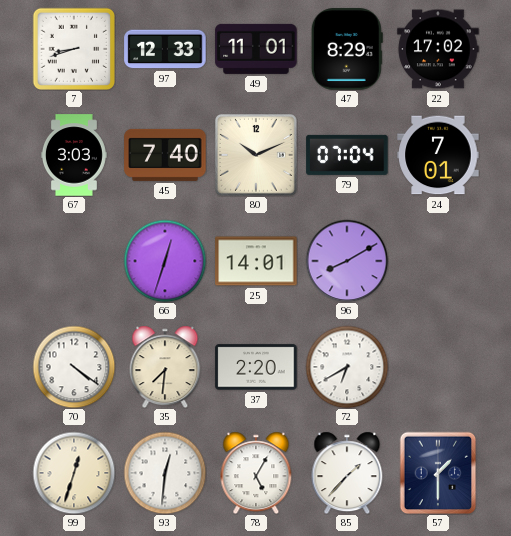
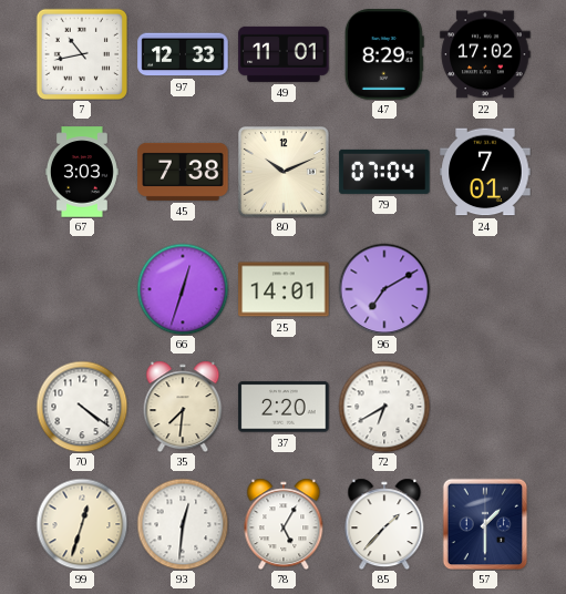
7: 8:42 -> 10:43 (81, 53)
45: 7:40 -> 7:38 (183, 172)
96: 8:10 -> 7:10 (384, 289)
